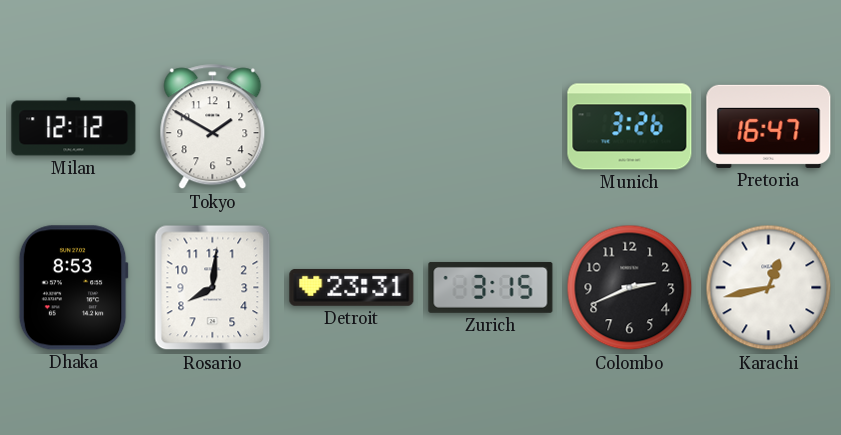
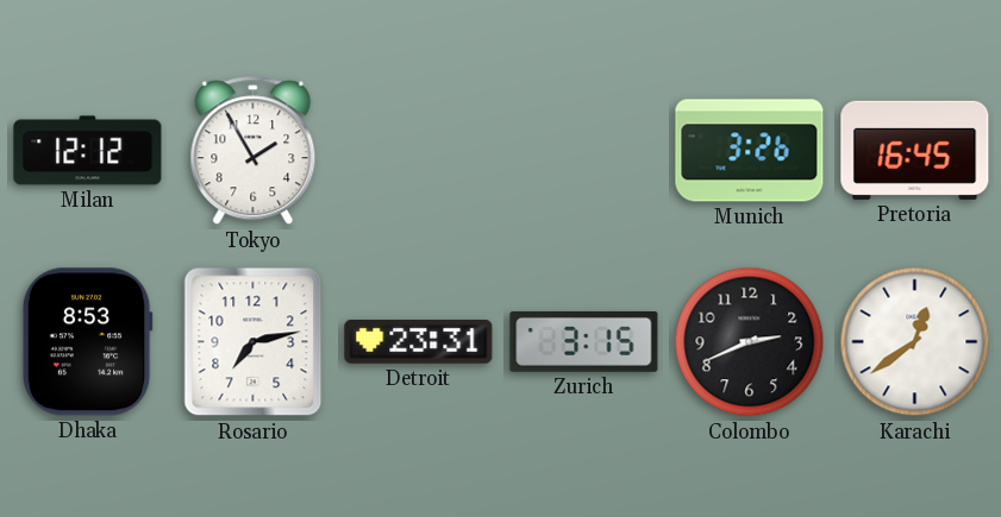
Tokyo: 1:50 -> 1:55 (254, 151)
Pretoria: 16:47 -> 16:45 (915, 150)
Rosario: 8:01 -> 7:13 (254, 342)
Karachi: 12:43 -> 12:39 (915, 342)
